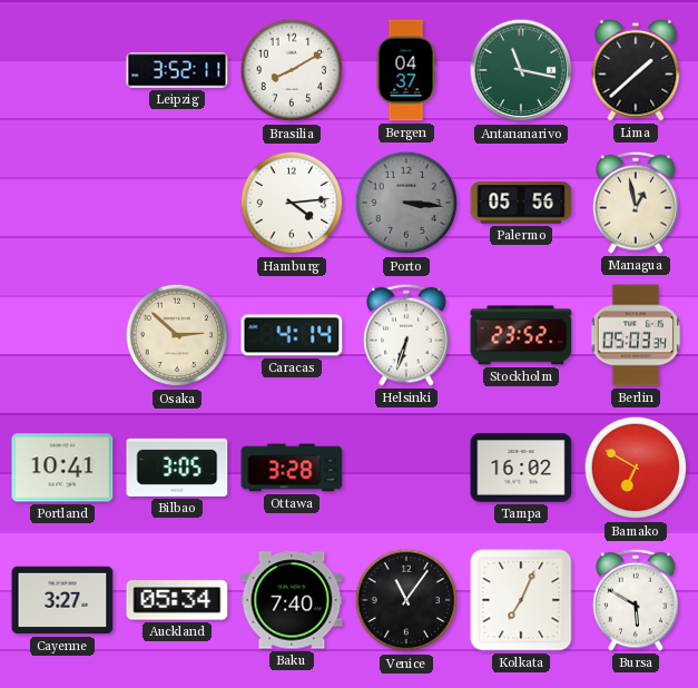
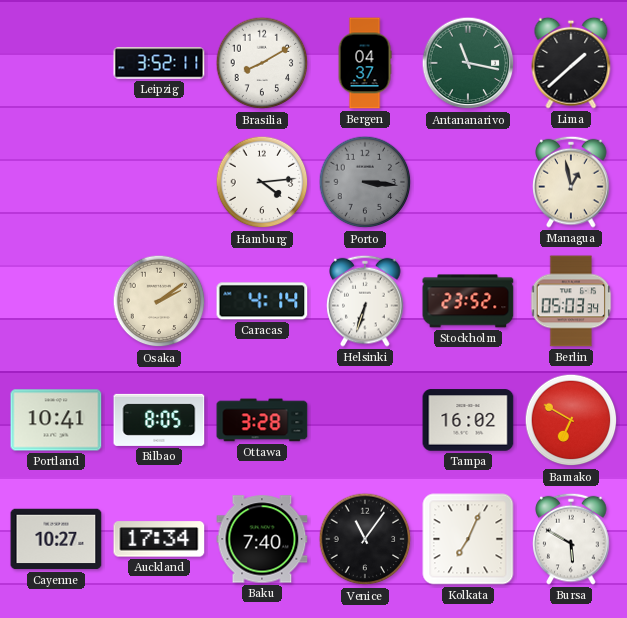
Palermo: 05:56 -> none (521, 203)
Osaka: 2:52 -> 2:09 (159, 301)
Bilbao: 3:05 -> 8:05 (159, 420)
Cayenne: 3:27 -> 10:27 (56, 539)
Auckland: 05:34 -> 17:34 (159, 539)
